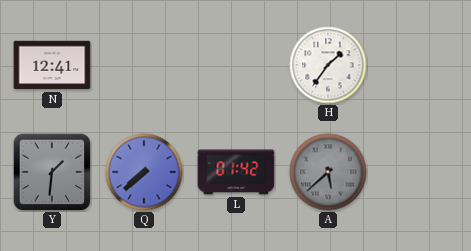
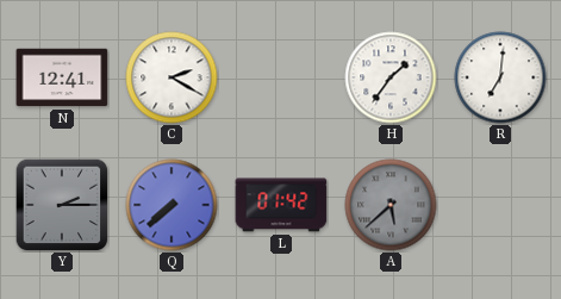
C: none -> 2:20 (172, 77)
R: none -> 7:01 (500, 77)
Y: 1:31 -> 2:15 (62, 205)
